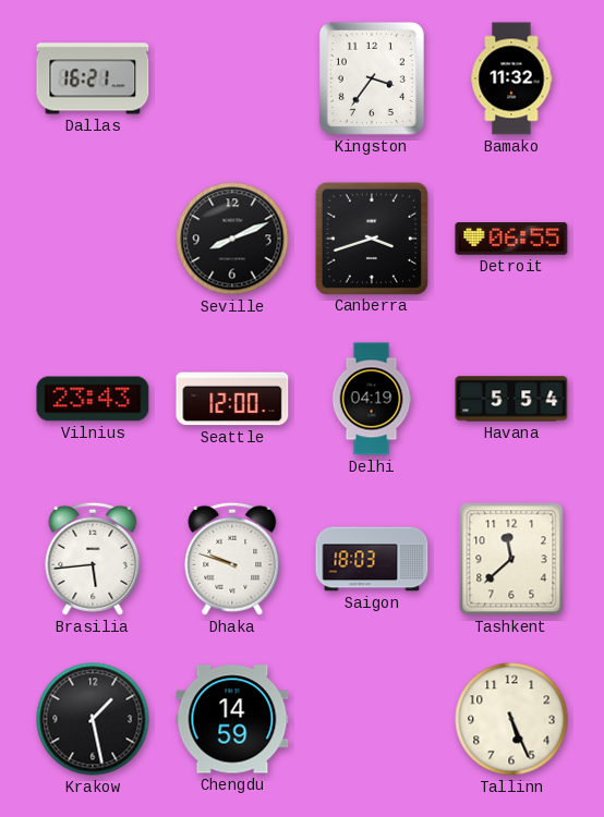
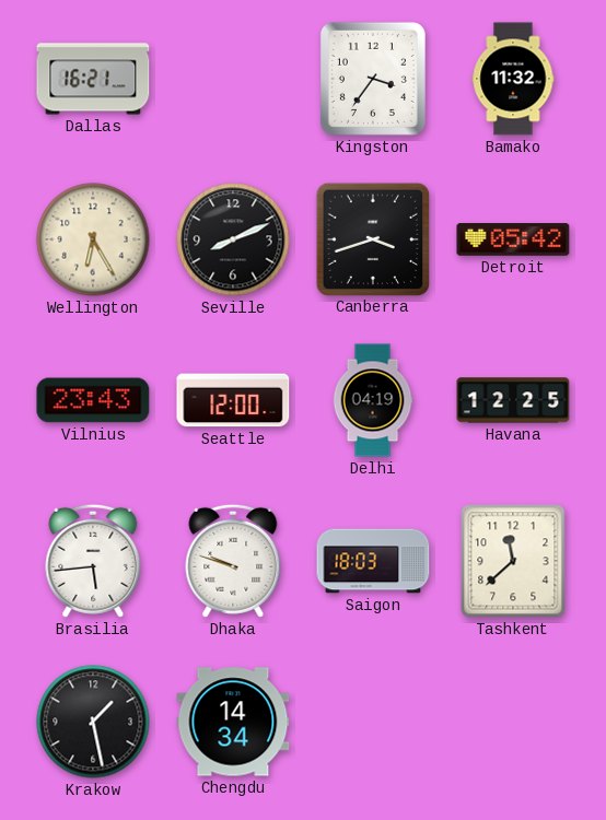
Wellington: none -> 6:25 (93, 239)
Detroit: 06:55 -> 05:42 (513, 239)
Havana: 5:54 -> 12:25 (513, 400)
Chengdu: 14:59 -> 14:34 (233, 722)
Tallinn: 5:26 -> none (511, 719)
